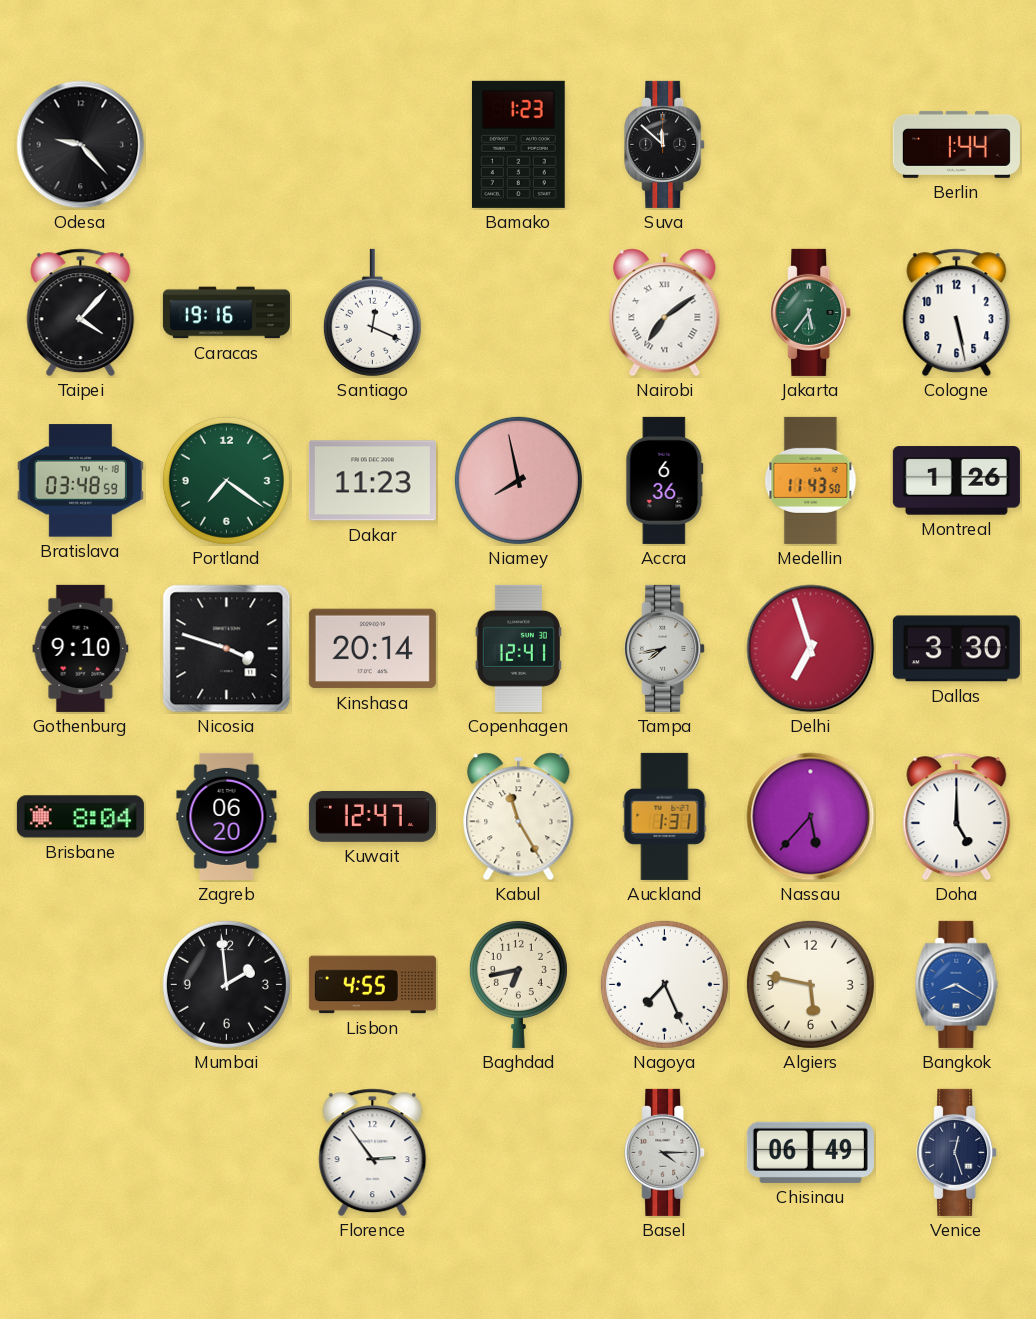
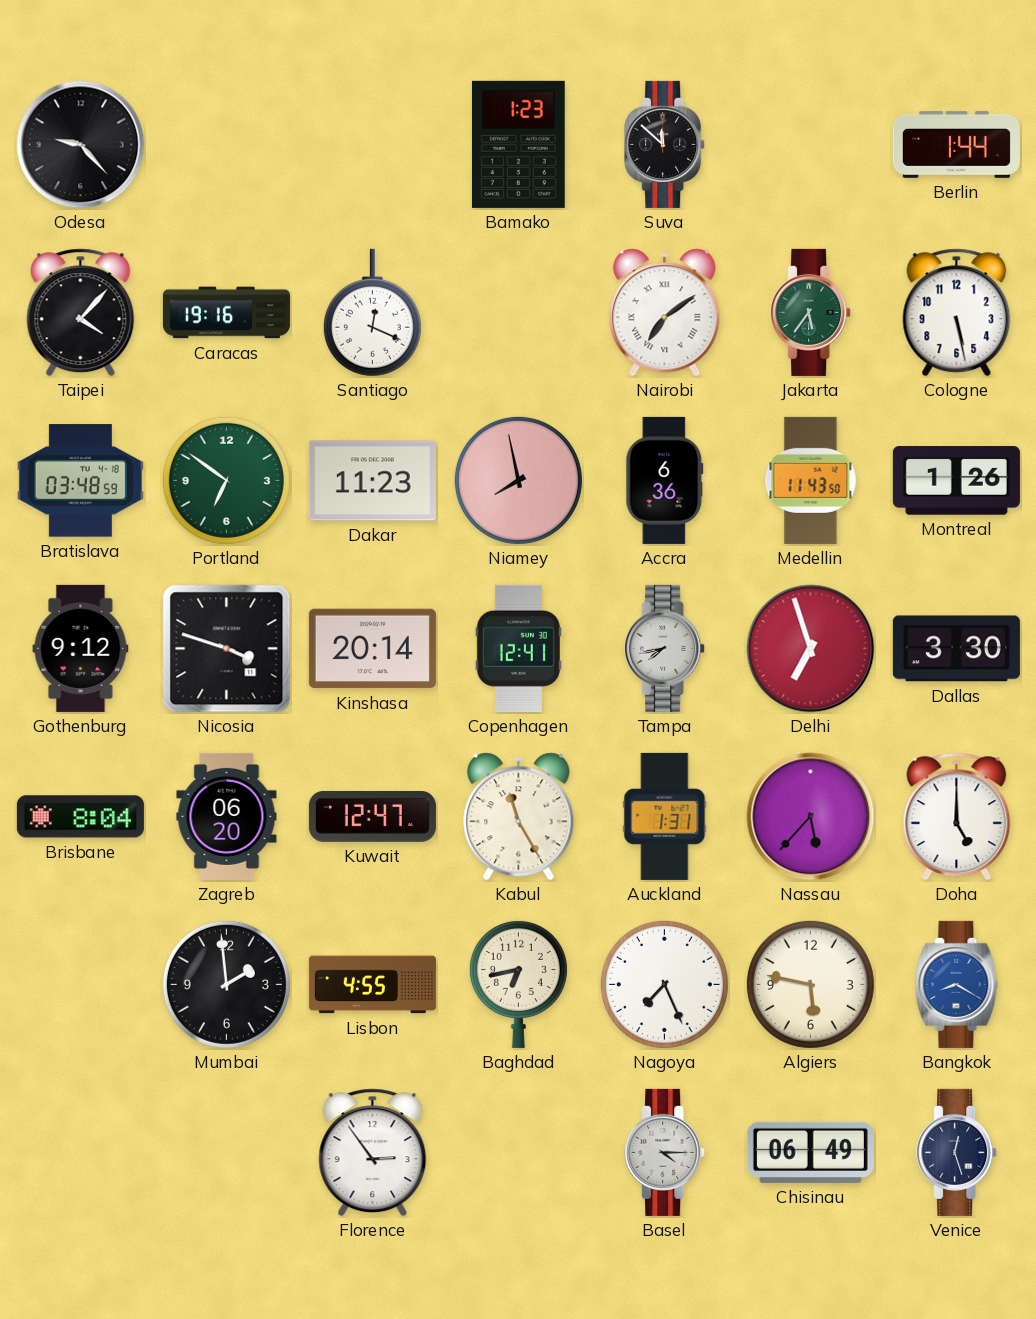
Portland: 7:21 -> 6:51 (226, 480)
Gothenburg: 9:10 -> 9:12 (81, 648)
